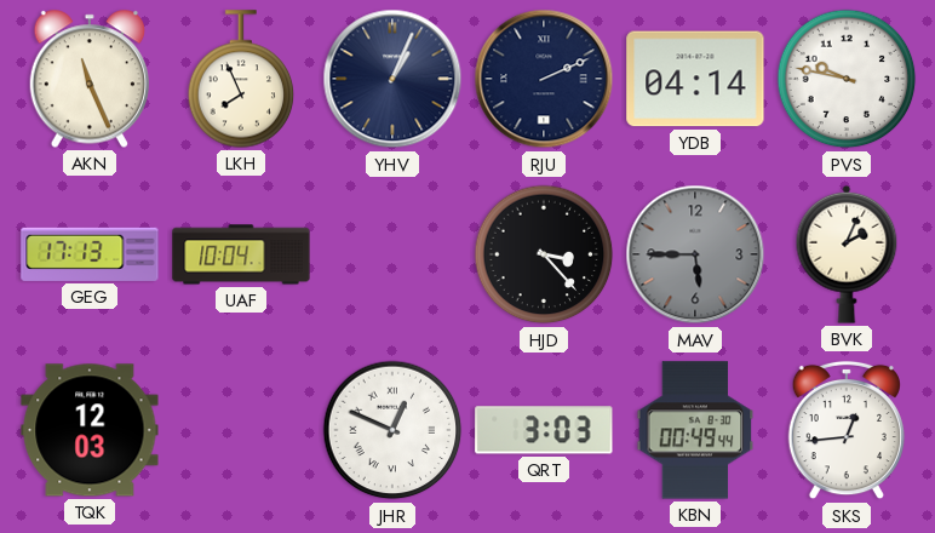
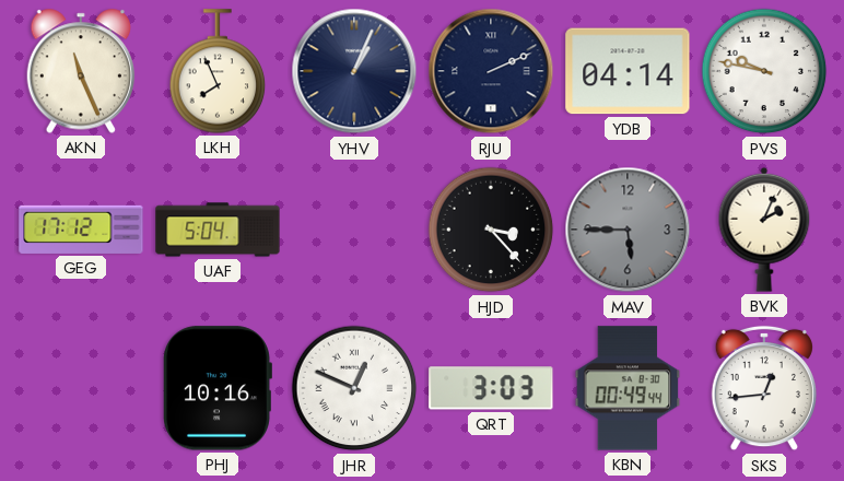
GEG: 17:13 -> 17:12 (81, 230)
UAF: 10:04 -> 5:04 (218, 230)
TQK: 12:03 -> none (90, 430)
PHJ: none -> 10:16 (218, 388)
